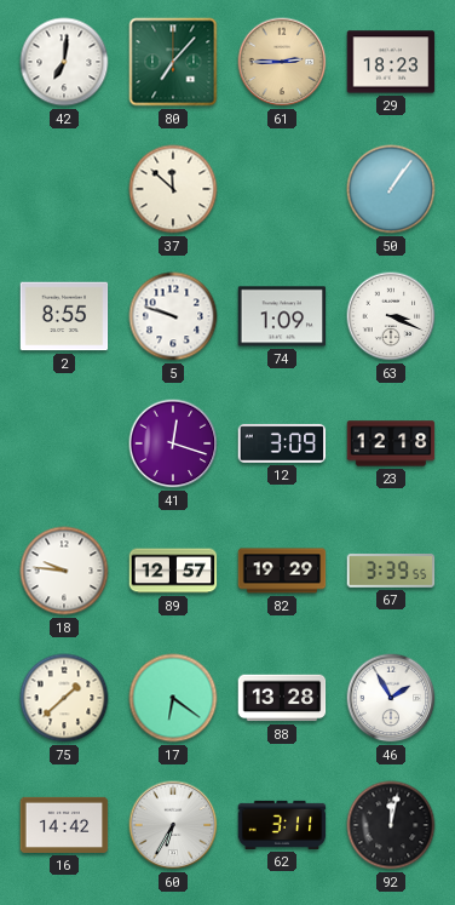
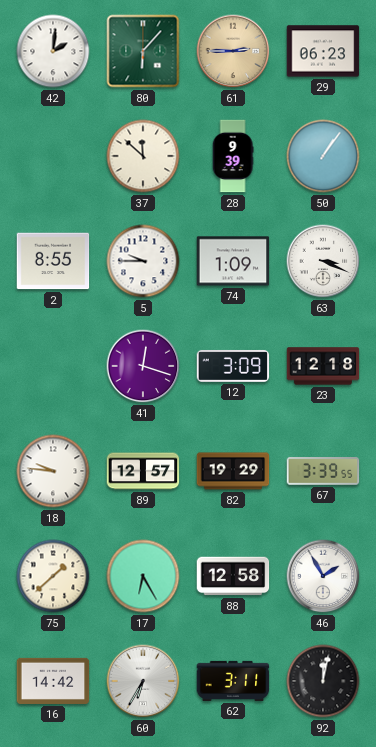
42: 7:01 -> 2:01 (53, 51)
80: 7:07 -> 6:07 (143, 51)
29: 18:23 -> 06:23 (323, 51)
28: none -> 9:39 (233, 156)
5: 9:48 -> 9:45 (143, 261)
17: 6:21 -> 6:25 (143, 576)
88: 13:28 -> 12:58 (233, 576)
